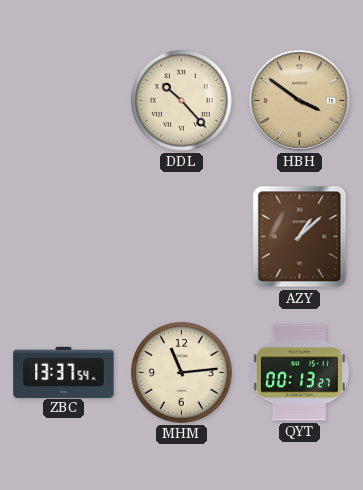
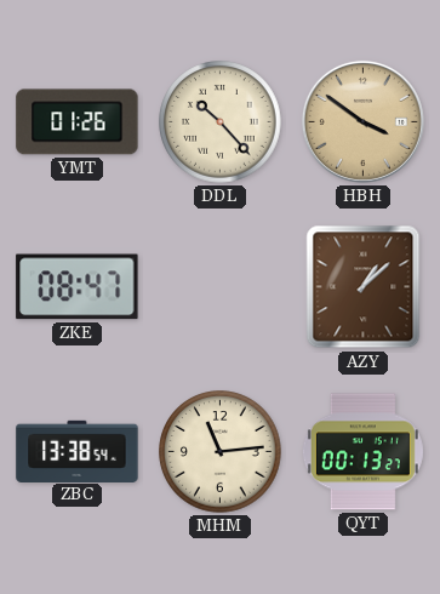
YMT: none -> 01:26 (78, 122)
ZKE: none -> 08:47 (78, 287)
ZBC: 13:37 -> 13:38 (78, 451)
